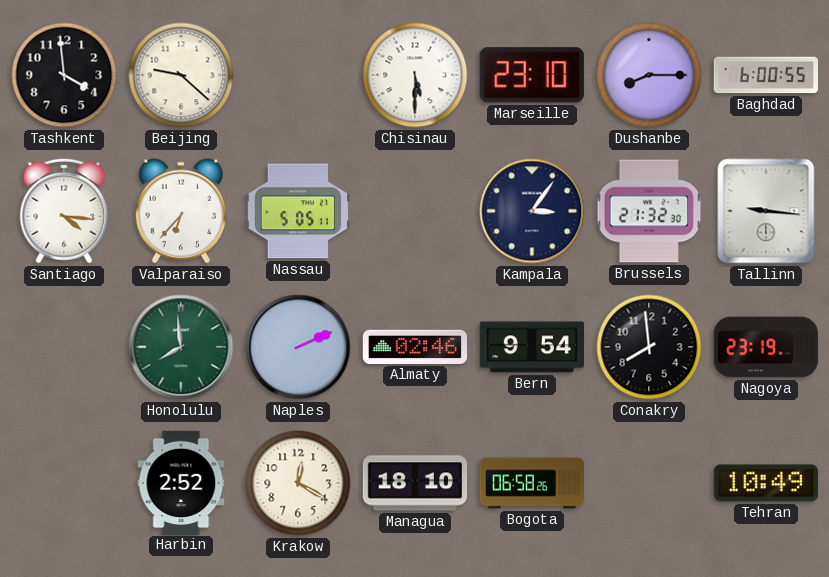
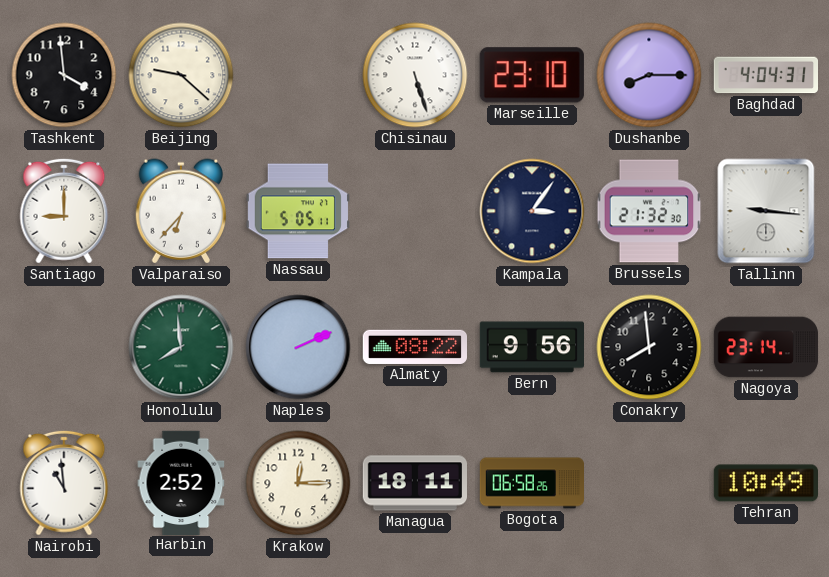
Chisinau: 5:30 -> 5:27 (415, 75)
Baghdad: 6:00 -> 4:04 (765, 75)
Santiago: 4:16 -> 9:00 (64, 211)
Almaty: 02:46 -> 08:22 (414, 347)
Bern: 9:54 -> 9:56 (531, 347)
Nagoya: 23:19 -> 23:14 (766, 347)
Nairobi: none -> 10:59 (64, 483)
Krakow: 12:20 -> 12:15 (298, 483)
Managua: 18:10 -> 18:11 (414, 483)
